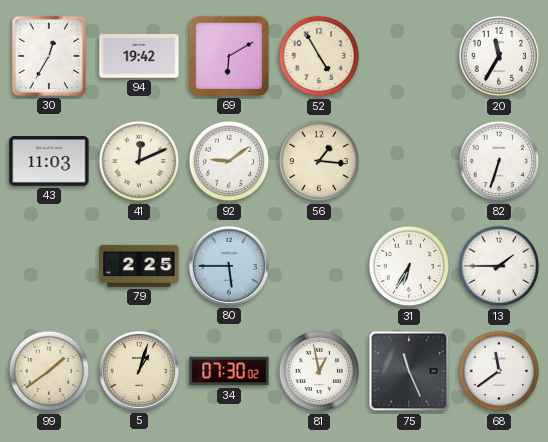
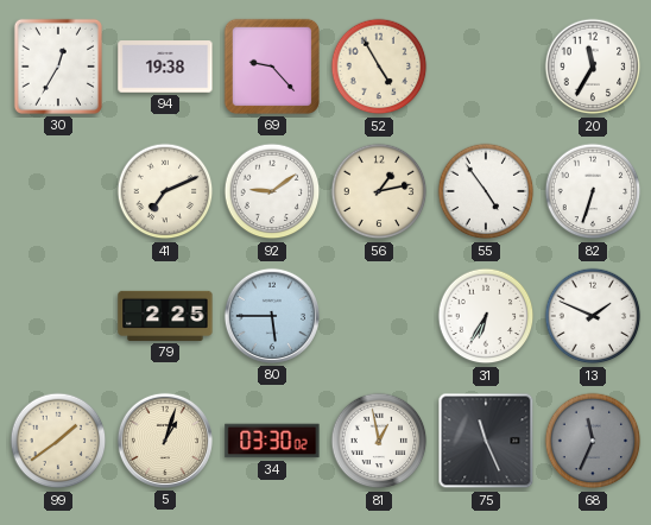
94: 19:42 -> 19:38 (165, 67)
69: 6:10 -> 9:23 (272, 67)
43: 11:03 -> none (49, 162)
41: 12:11 -> 7:11 (165, 191)
56: 1:16 -> 1:13 (379, 191)
55: none -> 4:54 (486, 191)
13: 1:45 -> 1:49 (593, 316)
34: 07:30 -> 03:30 (272, 441)
68: 11:39 -> 11:34 (593, 441)
68 dial: white -> grey (593, 441)
